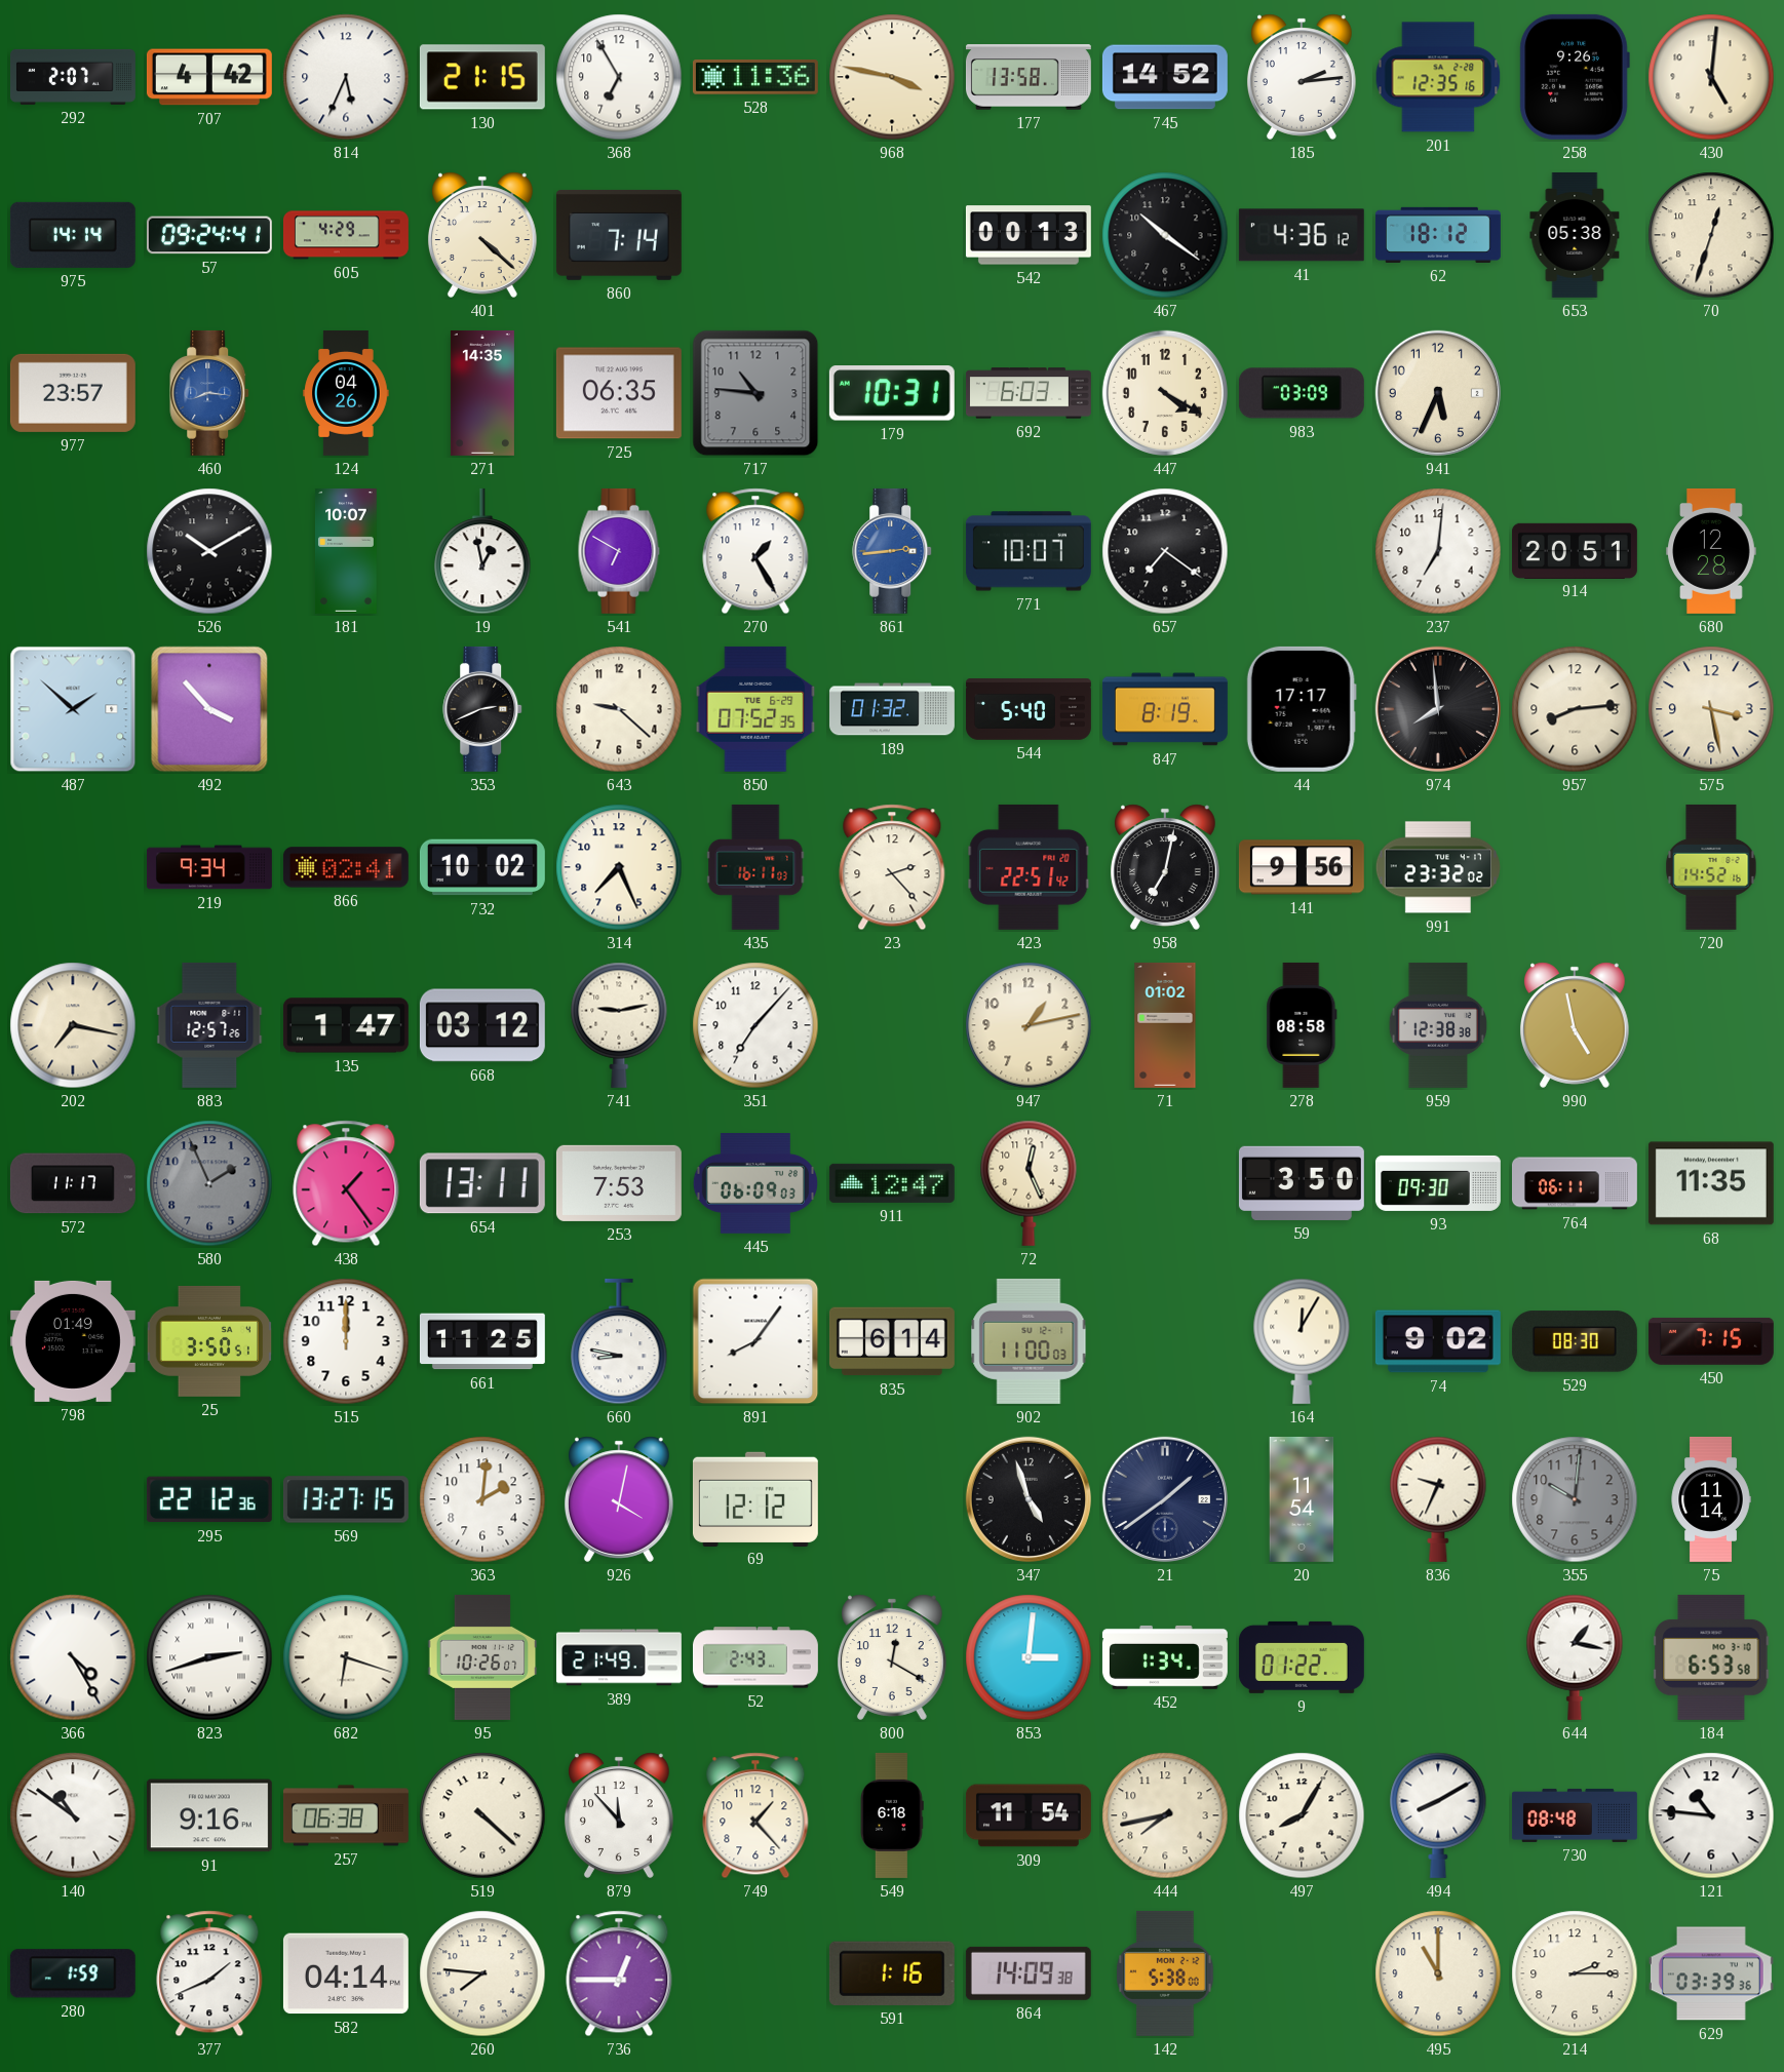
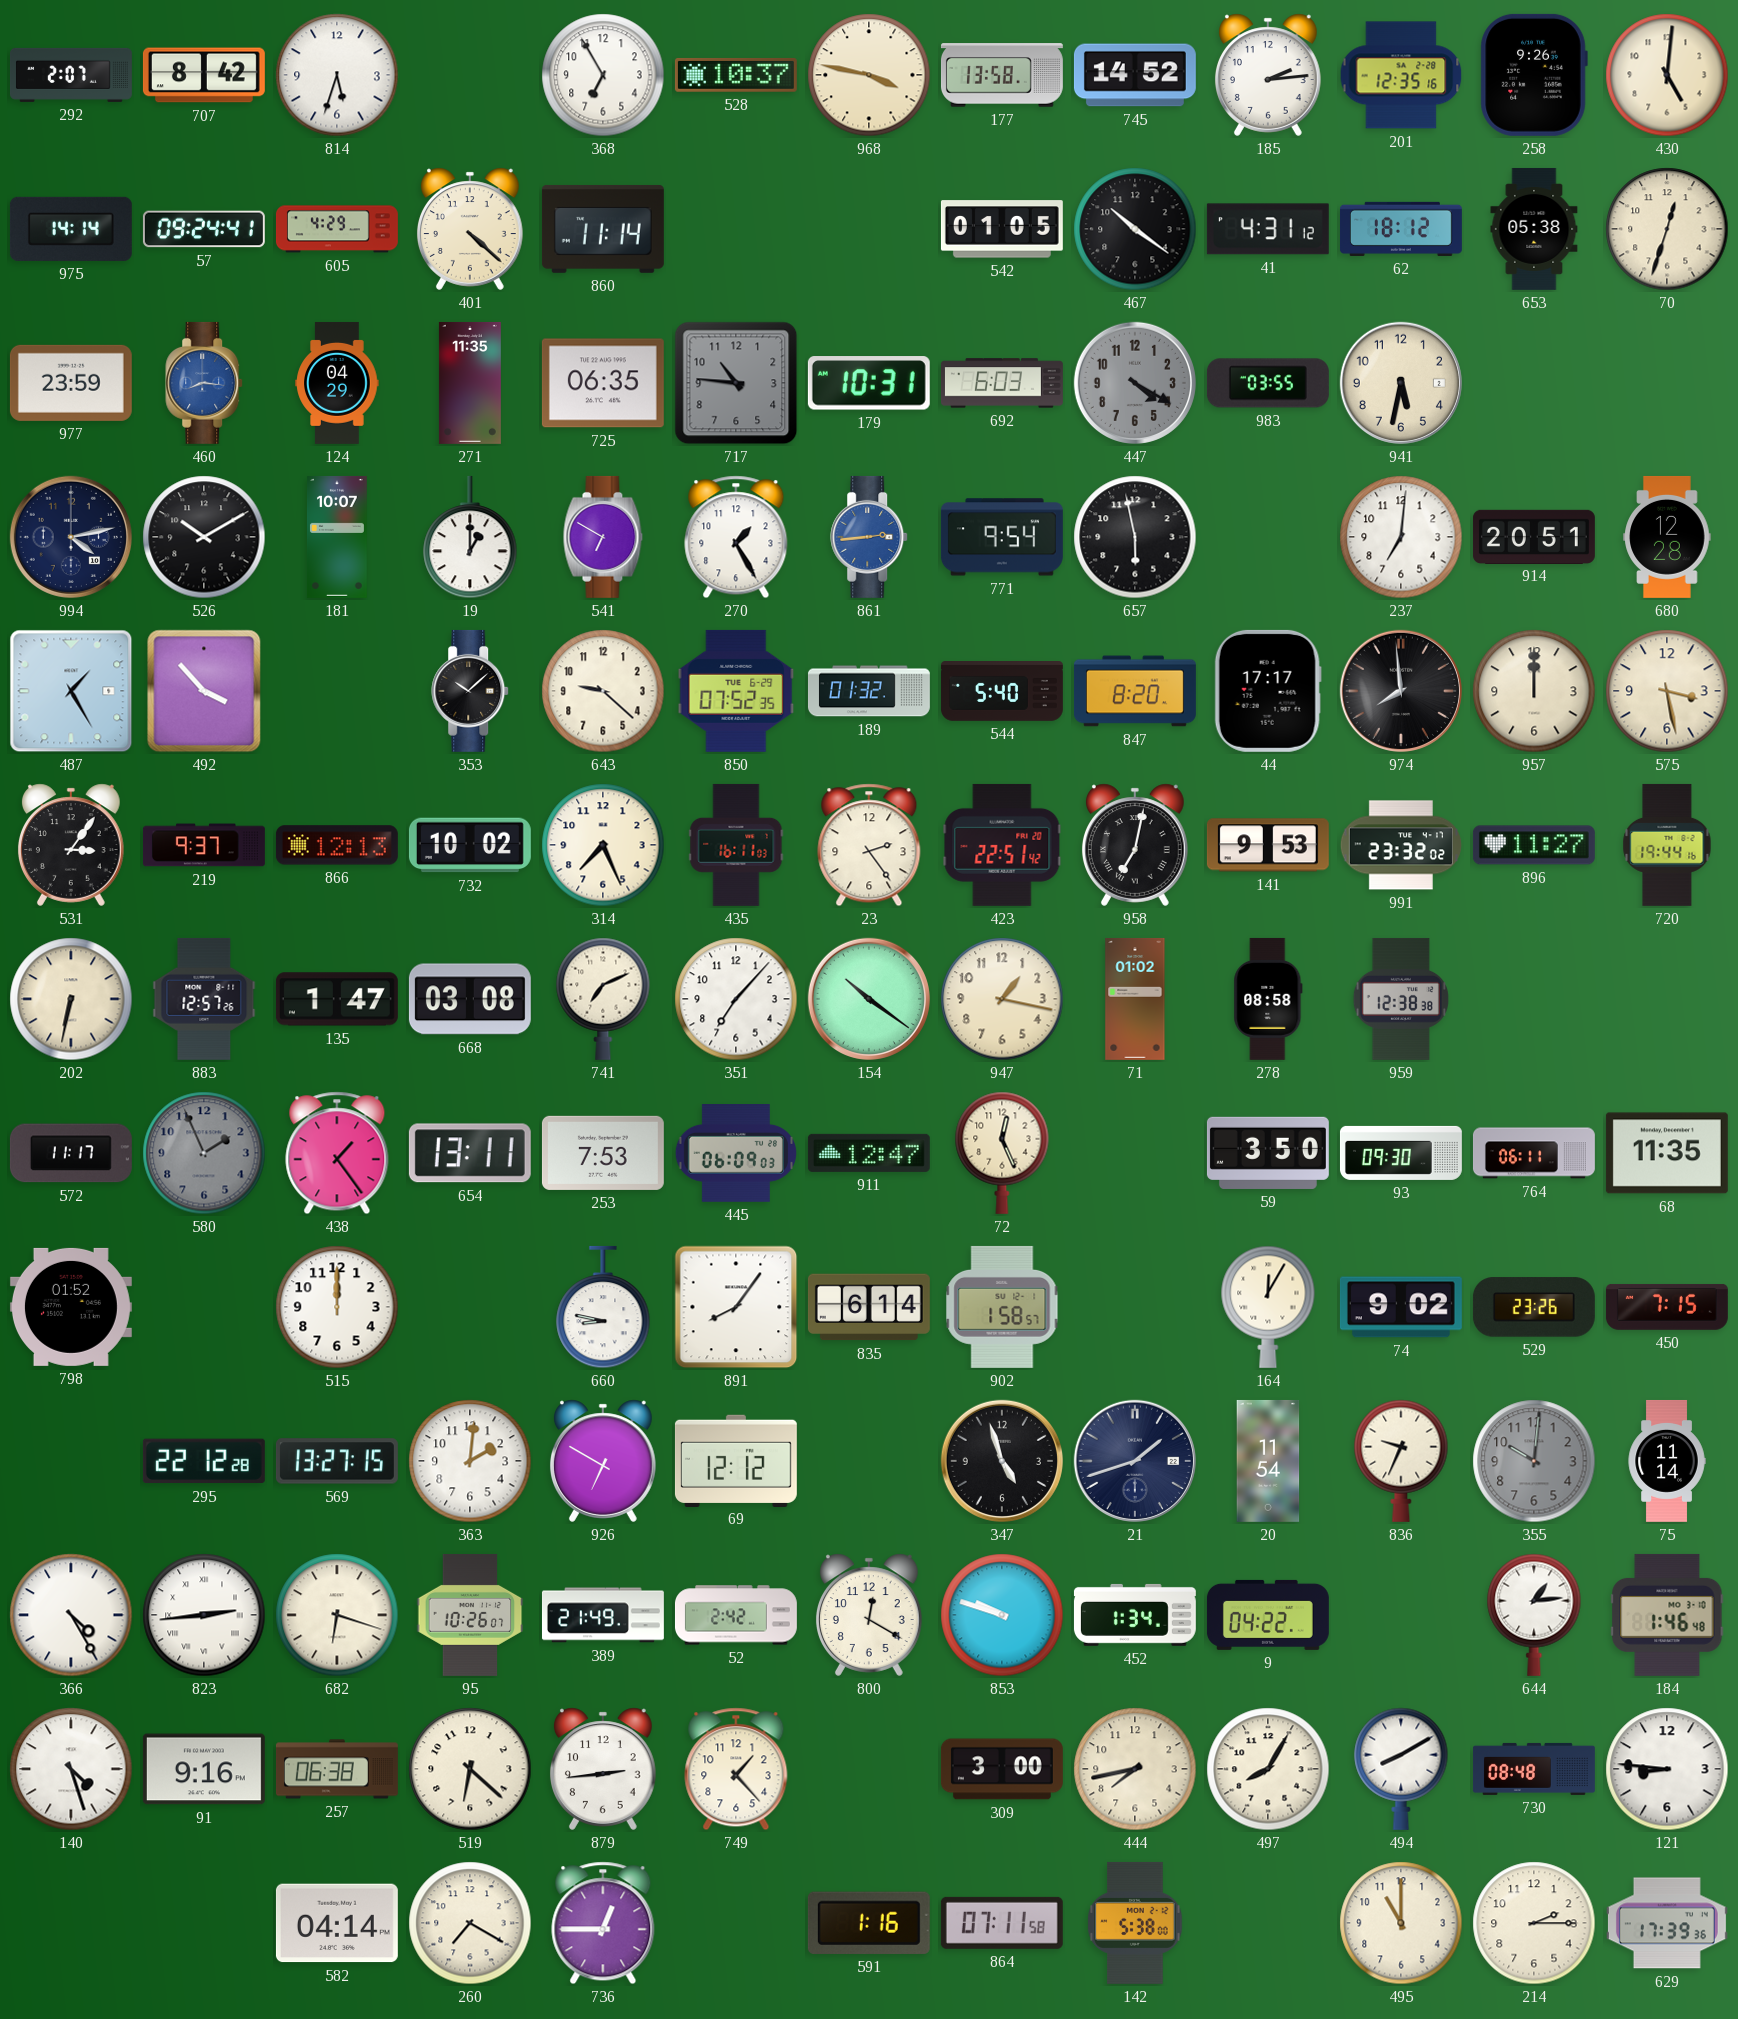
707: 4:42 -> 8:42 (204, 75)
814: 5:34 -> 5:33 (337, 75)
130: 21:15 -> none (482, 77)
528: 11:36 -> 10:37 (736, 75)
860: 7:14 -> 11:14 (603, 229)
542: 00:13 -> 01:05 (1002, 229)
41: 4:36 -> 4:31 (1268, 229)
977: 23:57 -> 23:59 (71, 383)
124: 04:26 -> 04:29 (337, 383)
271: 14:35 -> 11:35 (470, 383)
447 dial: cream -> grey (1135, 383)
983: 03:09 -> 03:55 (1268, 383)
941: 5:34 -> 5:32 (1401, 383)
994: none -> 4:13 (71, 537)
19: 12:58 -> 1:00 (470, 537)
771: 10:07 -> 9:54 (1002, 537)
657: 7:21 -> 5:58 (1135, 537)
487: 1:52 -> 1:25 (71, 691)
353: 2:41 -> 10:08 (471, 691)
847: 8:19 -> 8:20 (1135, 691)
957: 8:14 -> 12:00 (1534, 691)
531: none -> 3:06 (71, 845)
219: 9:34 -> 9:37 (204, 845)
866: 02:41 -> 12:13 (337, 845)
23: 2:23 -> 2:24 (869, 845)
141: 9:56 -> 9:53 (1268, 845)
896: none -> 11:27 (1534, 845)
720: 14:52 -> 19:44 (1667, 845)
202: 7:17 -> 6:32 (71, 999)
668: 03:12 -> 03:08 (470, 999)
741: 9:13 -> 7:11 (603, 999)
154: none -> 10:21 (869, 999)
947: 1:13 -> 1:17 (1002, 999)
990: 4:58 -> none (1575, 1025)
798: 01:49 -> 01:52 (71, 1307)
25: 3:50 -> none (209, 1341)
661: 11:25 -> none (482, 1341)
902: 11:00 -> 1:58 (1002, 1307)
529: 08:30 -> 23:26 (1534, 1307)
295: 22:12:36 -> 22:12:28 (204, 1461)
926: 4:02 -> 6:50 (603, 1461)
21: 1:39 -> 1:42 (1135, 1461)
823: 2:42 -> 2:44 (204, 1615)
52: 2:43 -> 2:42 (736, 1615)
853: 3:01 -> 9:48 (1002, 1615)
9: 01:22 -> 04:22 (1268, 1615)
644: 1:17 -> 1:14 (1534, 1615)
184: 6:53 -> 1:46 (1667, 1615)
140: 10:51 -> 4:27 (71, 1769)
519: 4:22 -> 6:22 (470, 1769)
879: 11:53 -> 2:44 (603, 1769)
549: 6:18 -> none (893, 1815)
309: 11:54 -> 3:00 (1002, 1769)
121: 10:46 -> 8:46 (1667, 1769)
280: 1:59 -> none (73, 1973)
377: 1:41 -> none (209, 1973)
260: 7:46 -> 7:20 (470, 1923)
864: 14:09 -> 07:11 (1002, 1923)
629: 03:39 -> 17:39 (1667, 1923)
